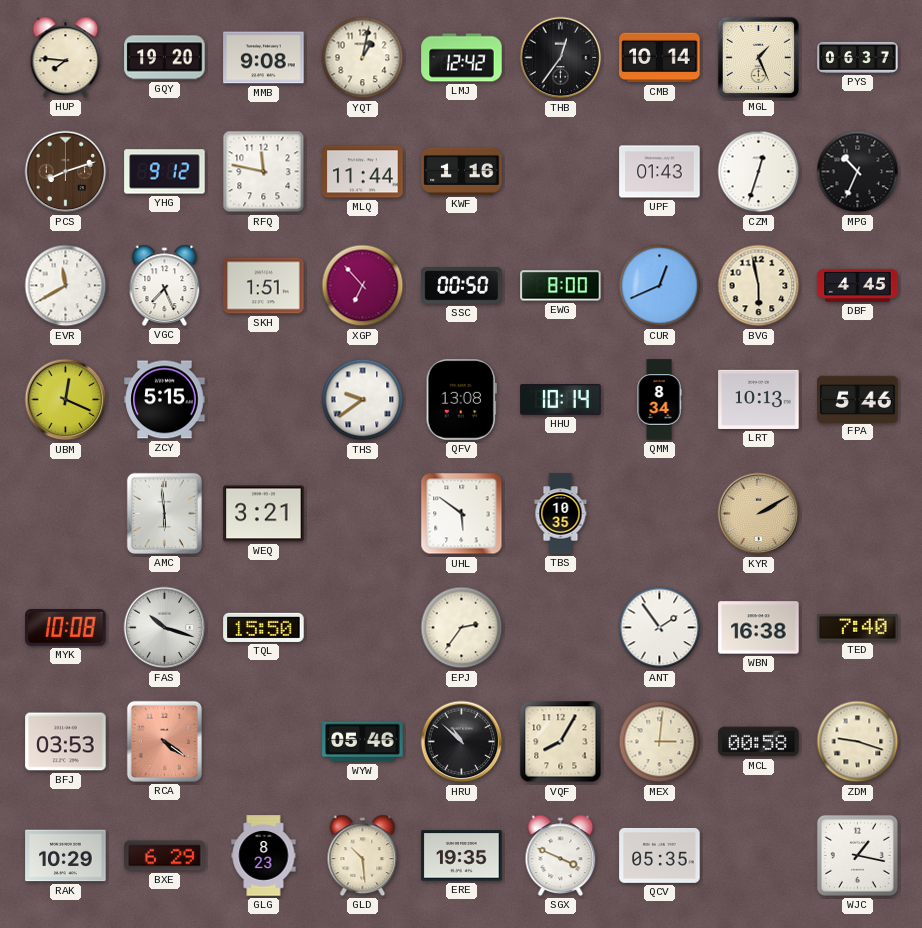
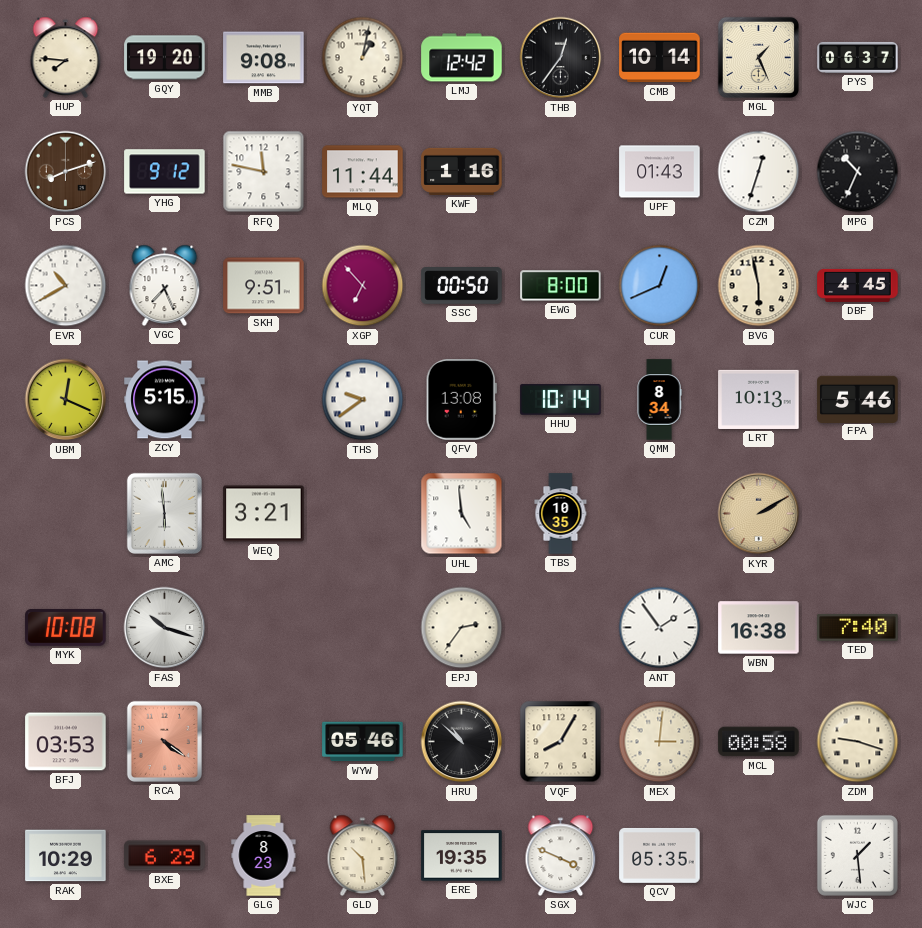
EVR: 11:40 -> 10:40 (66, 286)
SKH: 1:51 -> 9:51 (264, 286)
UHL: 5:51 -> 4:59 (462, 514)
TQL: 15:50 -> none (264, 627)
WJC: 1:17 -> 1:29 (857, 855)
